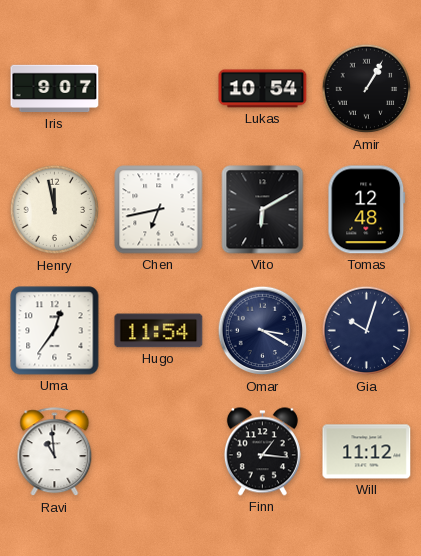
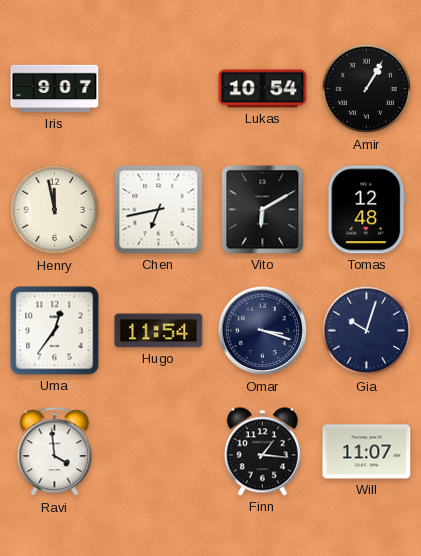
Omar: 3:20 -> 3:18 (263, 331)
Ravi: 10:59 -> 3:59 (55, 452)
Will: 11:12 -> 11:07 (367, 452)
